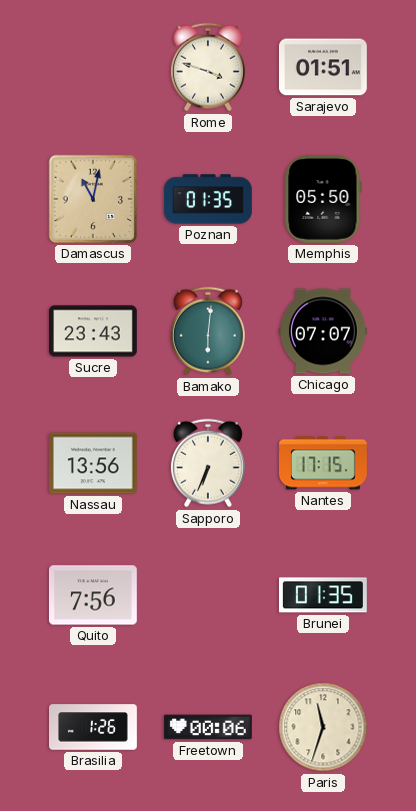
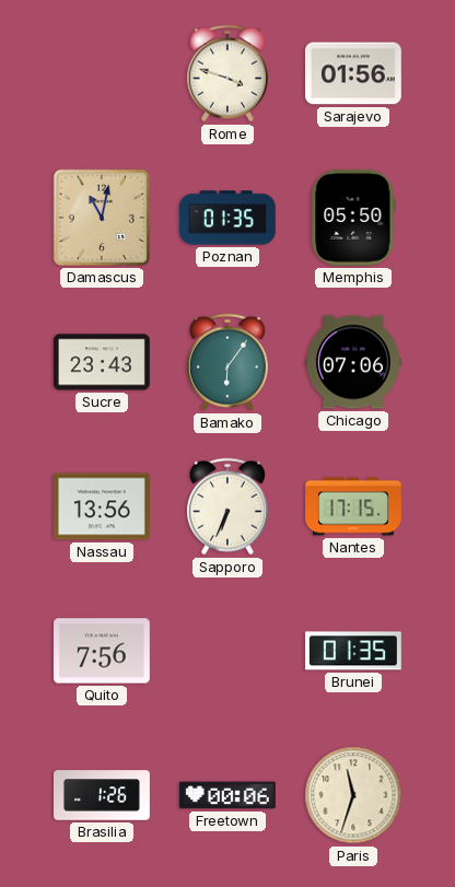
Sarajevo: 01:51 -> 01:56 (353, 73)
Bamako: 6:01 -> 6:06 (227, 362)
Chicago: 07:07 -> 07:06 (354, 362)
